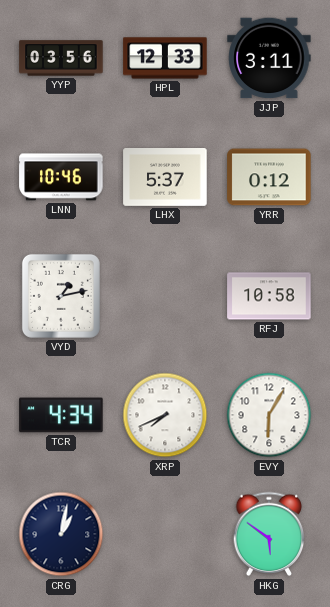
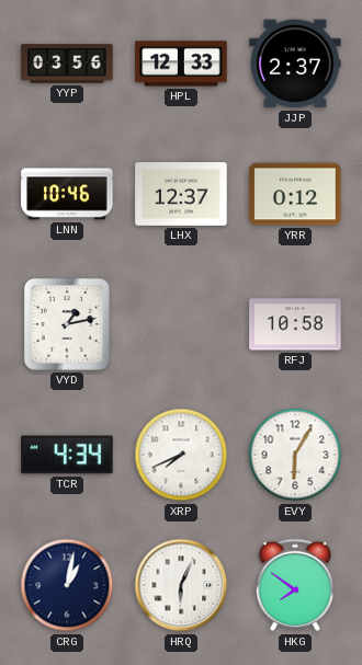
JJP: 3:11 -> 2:37 (295, 64)
LHX: 5:37 -> 12:37 (181, 195)
HRQ: none -> 6:04 (181, 585)
HKG: 5:51 -> 7:51 (295, 585)
